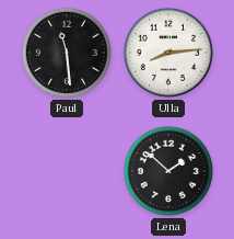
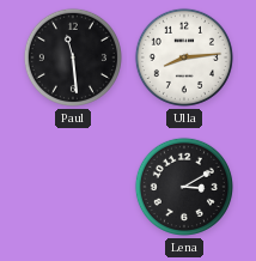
Lena: 1:52 -> 3:10 (184, 187)
